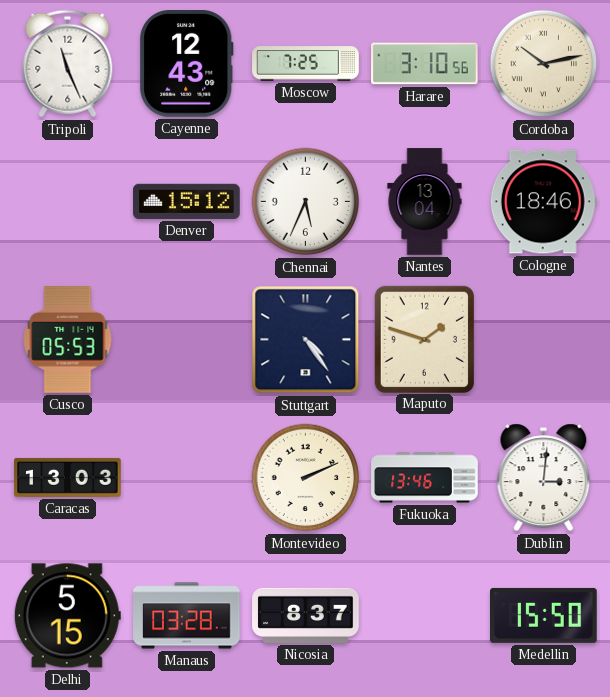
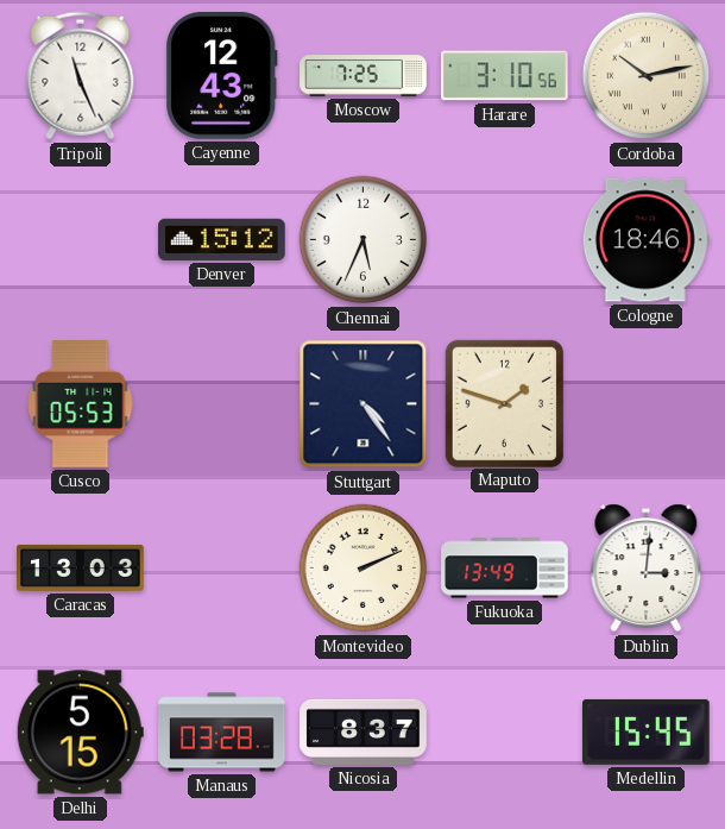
Nantes: 13:04 -> none (425, 202)
Fukuoka: 13:46 -> 13:49 (505, 569)
Medellin: 15:50 -> 15:45 (647, 731)
